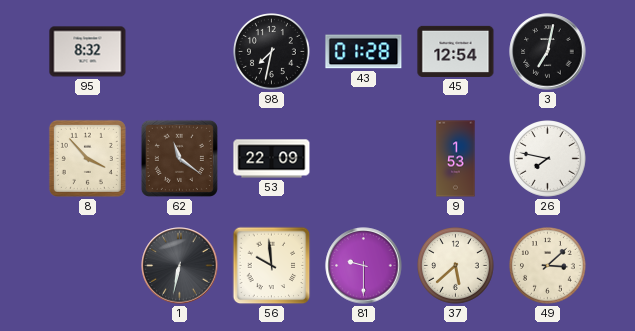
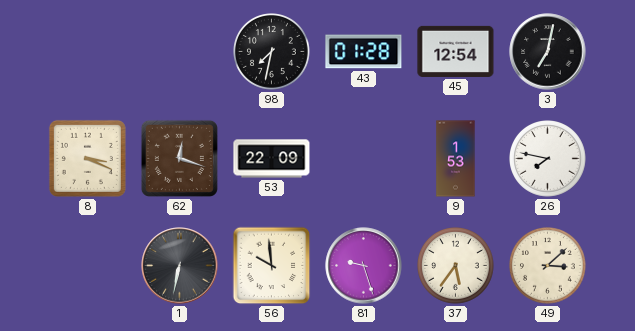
95: 8:32 -> none (88, 52)
8: 3:53 -> 3:19 (87, 158)
62: 11:21 -> 12:18 (179, 158)
81: 9:30 -> 9:27 (364, 266)
37: 5:38 -> 5:36 (456, 266)
